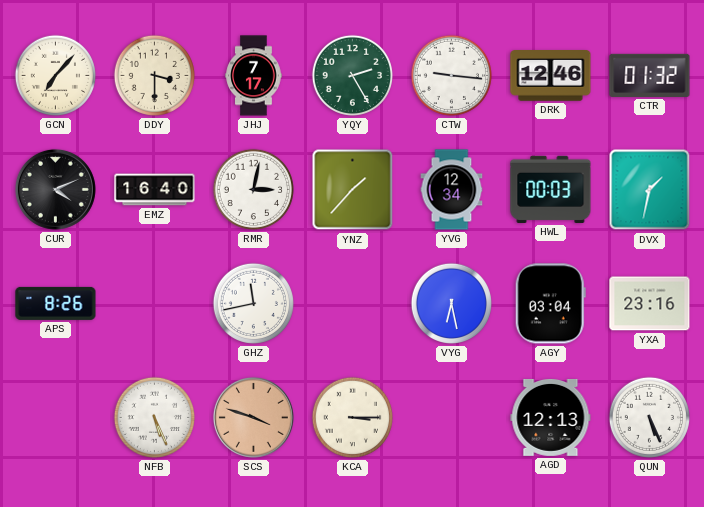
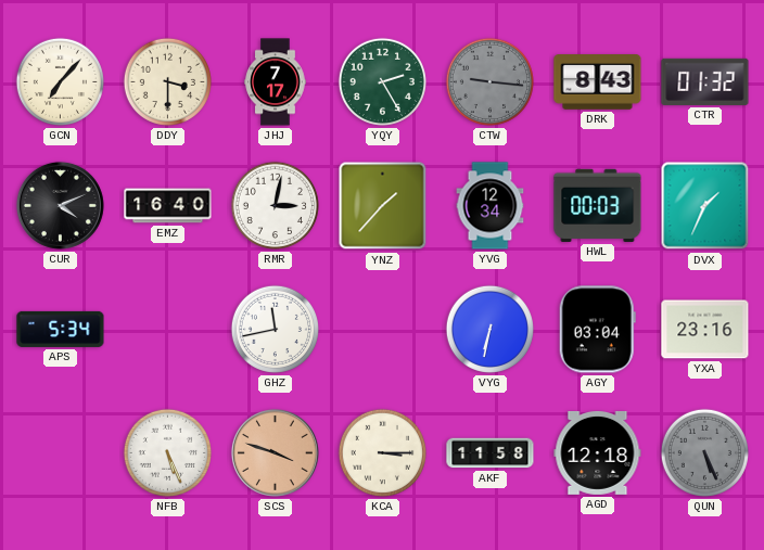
CTW dial: white -> grey (489, 81)
DRK: 12:46 -> 8:43 (598, 82)
DVX: 1:32 -> 1:34 (705, 206)
APS: 8:26 -> 5:34 (61, 329)
VYG: 6:28 -> 6:32 (489, 329)
AKF: none -> 11:58 (491, 453)
AGD: 12:13 -> 12:18 (598, 452)
QUN dial: white -> grey (704, 452)
